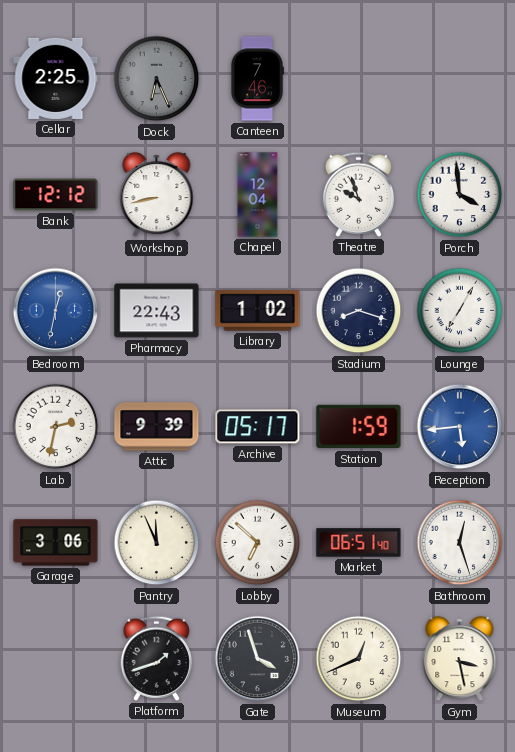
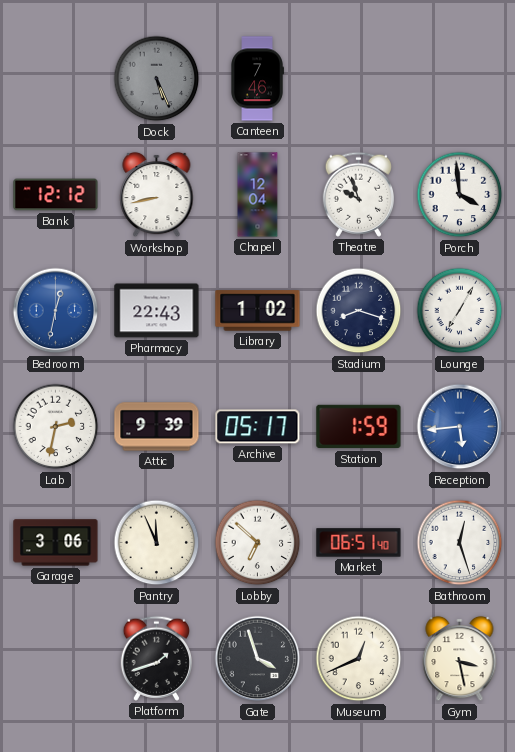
Cellar: 2:25 -> none (56, 78)
Dock: 6:26 -> 5:26 (157, 79)
